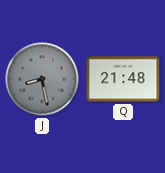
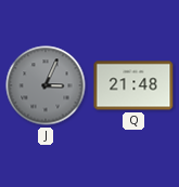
J: 8:28 -> 3:04 (46, 85)
